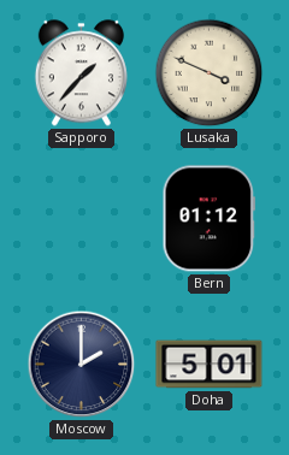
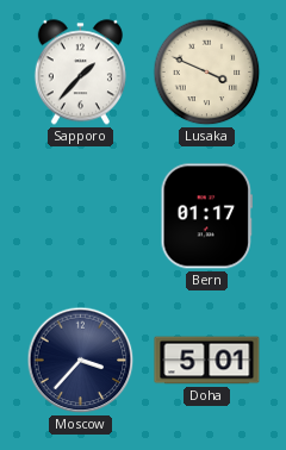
Bern: 01:12 -> 01:17 (206, 217)
Moscow: 2:00 -> 3:37 (81, 361)
